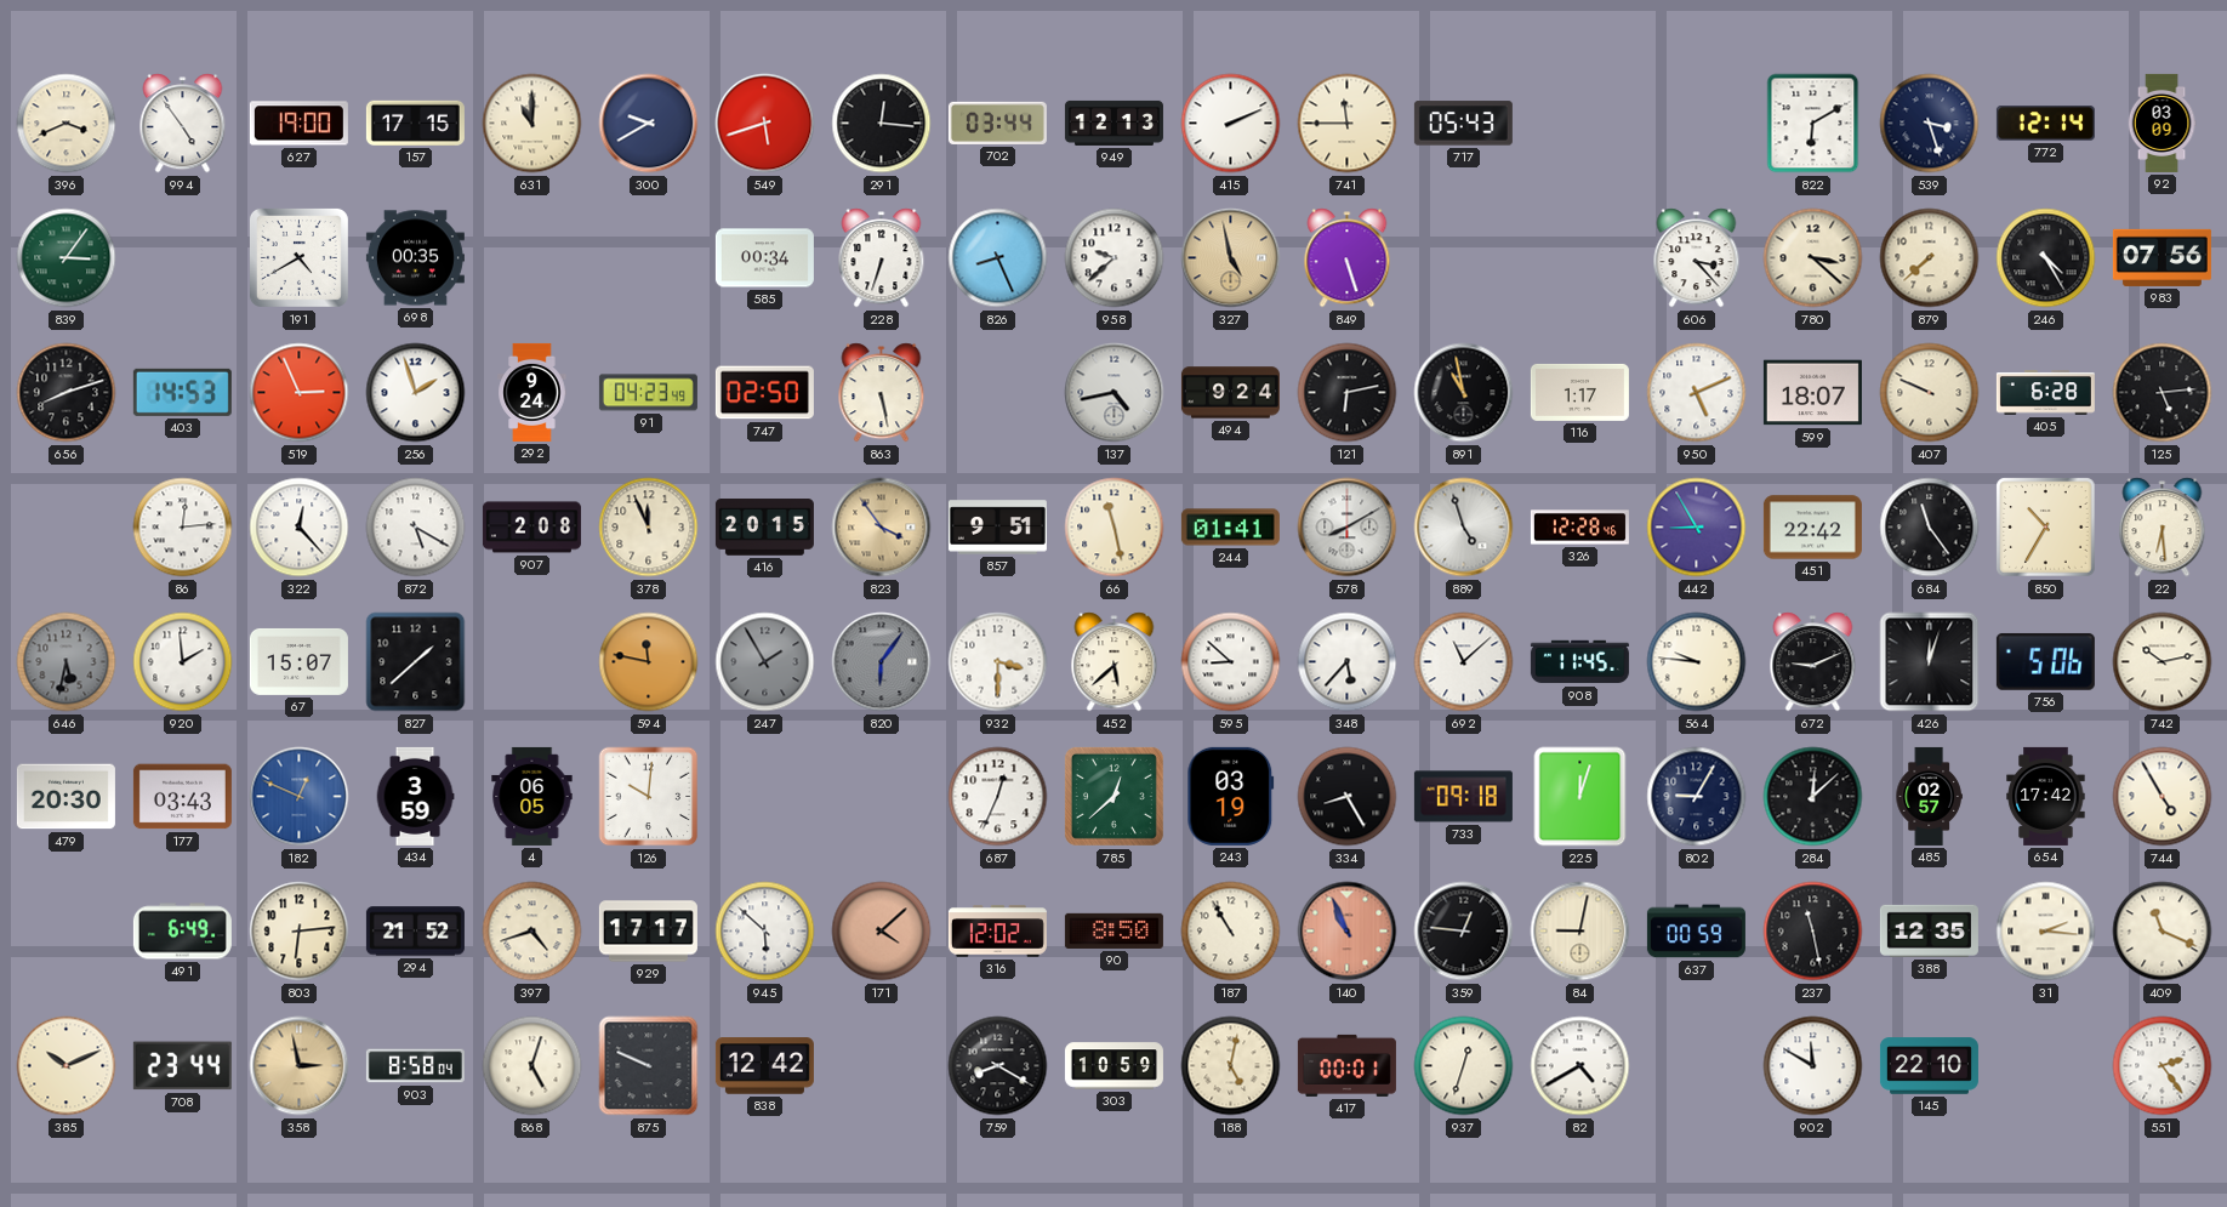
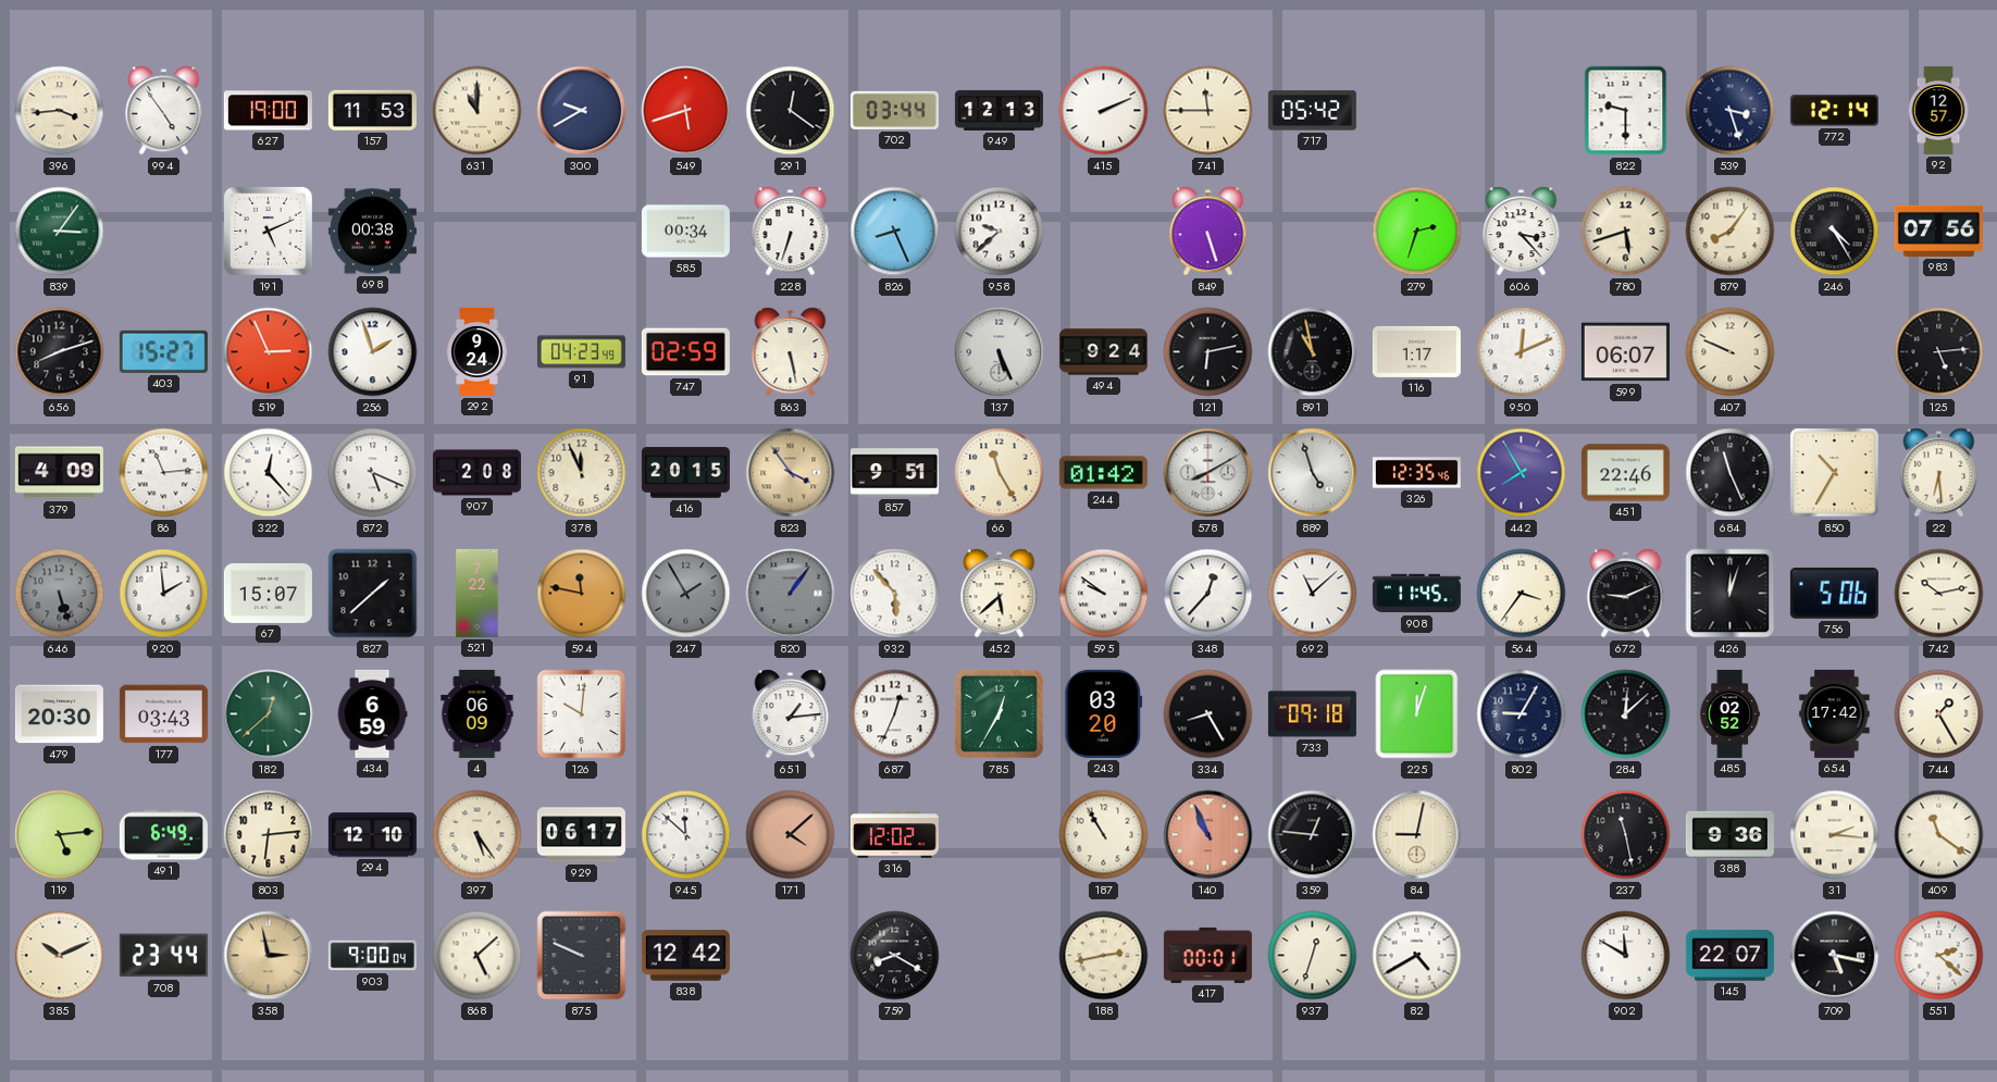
396: 3:41 -> 3:44 (60, 111)
157: 17:15 -> 11:53 (372, 110)
291: 12:16 -> 12:21 (791, 111)
717: 05:43 -> 05:42 (1312, 111)
822: 6:10 -> 9:30 (1626, 111)
92: 03:09 -> 12:57 (1938, 110)
191: 4:40 -> 5:11 (268, 231)
698: 00:35 -> 00:38 (372, 232)
327: 4:58 -> none (1231, 258)
279: none -> 2:33 (1417, 232)
780: 3:22 -> 5:42 (1626, 232)
879: 7:38 -> 8:06 (1731, 232)
403: 14:53 -> 15:27 (163, 351)
747: 02:50 -> 02:59 (685, 352)
137: 4:43 -> 5:26 (1000, 352)
950: 5:11 -> 12:11 (1522, 352)
599: 18:07 -> 06:07 (1625, 352)
405: 6:28 -> none (2045, 393)
379: none -> 4:09 (59, 473)
86: 12:14 -> 11:14 (164, 473)
872: 5:20 -> 5:19 (373, 473)
66: 11:28 -> 11:25 (1000, 473)
244: 01:41 -> 01:42 (1103, 473)
326: 12:28 -> 12:35 (1416, 473)
442: 8:55 -> 7:55 (1522, 473)
451: 22:42 -> 22:46 (1625, 473)
684: 11:24 -> 11:26 (1731, 473)
646: 5:32 -> 5:27 (60, 594)
521: none -> 7:22 (477, 593)
820: 6:06 -> 1:06 (791, 594)
932: 3:30 -> 5:53 (895, 594)
595: 8:52 -> 9:51 (1104, 594)
348: 5:37 -> 12:37 (1208, 594)
564: 9:46 -> 3:36 (1522, 594)
182: 12:49 -> 12:38 (269, 714)
182 dial: blue -> green (269, 714)
434: 3:59 -> 6:59 (372, 713)
4: 06:05 -> 06:09 (477, 713)
651: none -> 1:14 (791, 714)
785: 12:38 -> 12:35 (998, 713)
243: 03:19 -> 03:20 (1104, 713)
485: 02:57 -> 02:52 (1729, 713)
744: 4:55 -> 1:25 (1939, 714)
119: none -> 5:14 (60, 835)
294: 21:52 -> 12:10 (372, 835)
397: 4:42 -> 5:24 (477, 835)
929: 17:17 -> 06:17 (581, 835)
945: 5:52 -> 11:52 (686, 835)
90: 8:50 -> none (1113, 930)
637: 00:59 -> none (1696, 932)
388: 12:35 -> 9:36 (1729, 834)
409: 11:19 -> 11:21 (1939, 835)
903: 8:58 -> 9:00 (372, 956)
868: 5:03 -> 5:08 (477, 956)
303: 10:59 -> none (1113, 1066)
188: 5:02 -> 2:43 (1104, 956)
145: 22:10 -> 22:07 (1729, 956)
709: none -> 5:17 (1835, 956)
551: 2:24 -> 2:22 (1939, 956)
